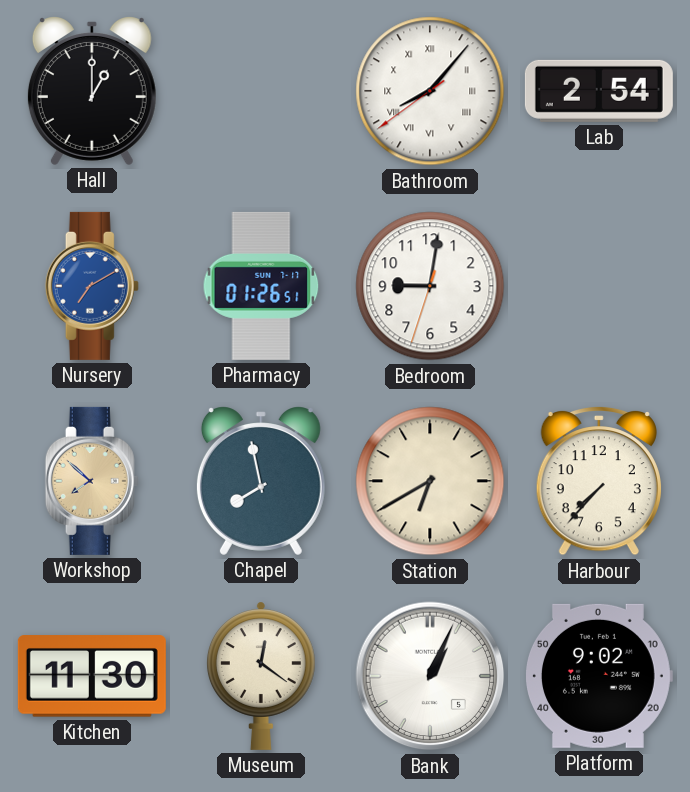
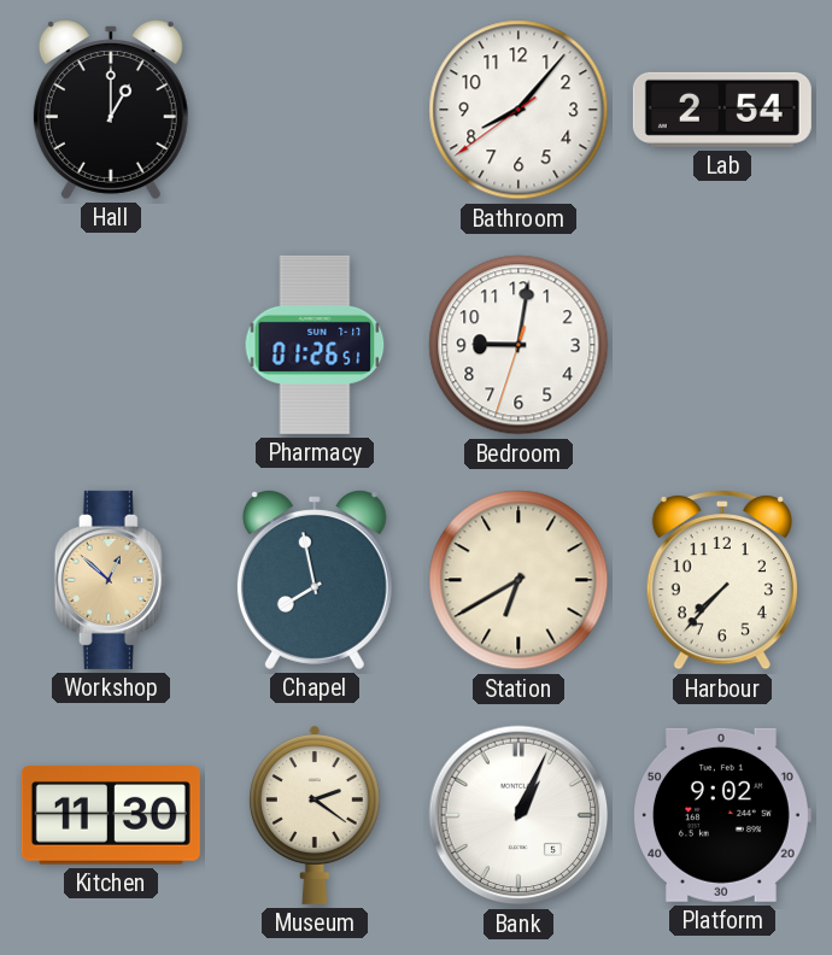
Bathroom numerals: Roman -> Arabic (518, 110)
Nursery: 7:10 -> none (92, 286)
Workshop: 7:52 -> 12:52 (111, 580)
Museum: 12:21 -> 2:21 (315, 815)
